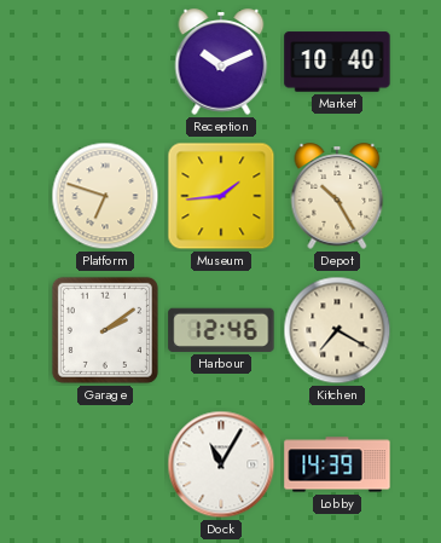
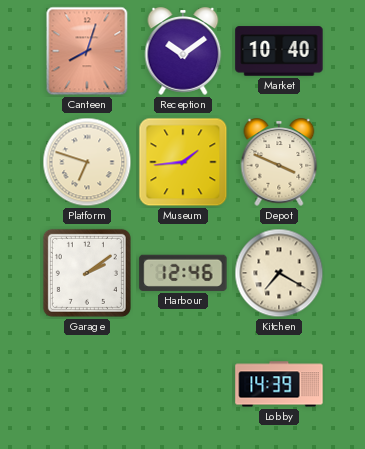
Canteen: none -> 8:03 (87, 51)
Reception: 10:11 -> 10:09 (183, 51)
Depot: 10:25 -> 3:49 (279, 162)
Dock: 11:05 -> none (221, 464)
